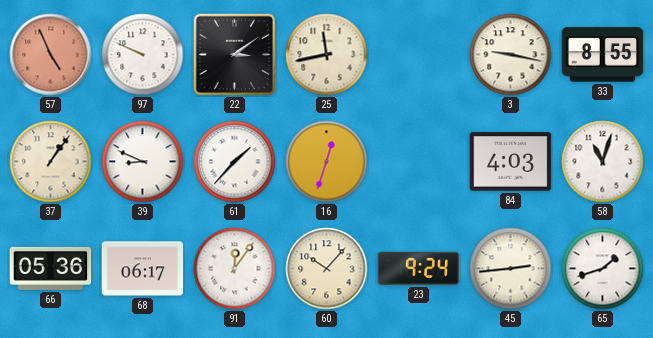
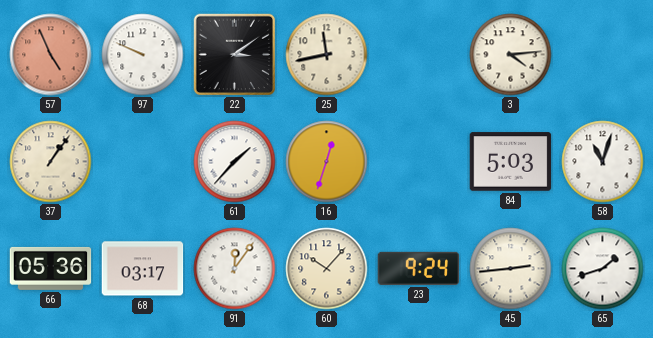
3: 9:17 -> 4:14 (511, 55)
33: 8:55 -> none (603, 55)
39: 8:49 -> none (143, 162)
84: 4:03 -> 5:03 (511, 162)
68: 06:17 -> 03:17 (143, 269)
